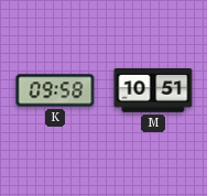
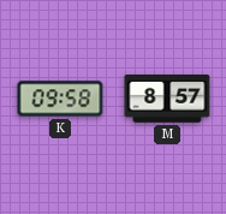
M: 10:51 -> 8:57 (167, 100)
